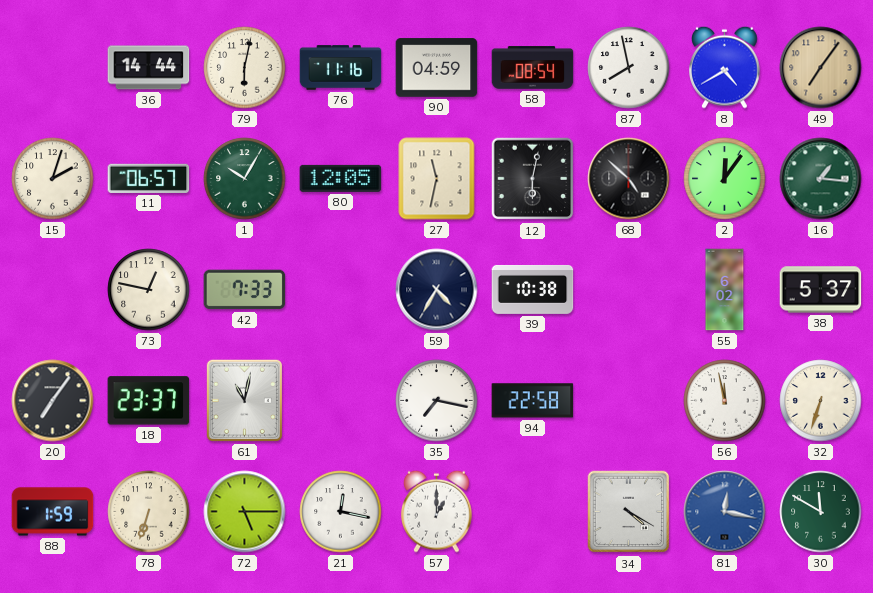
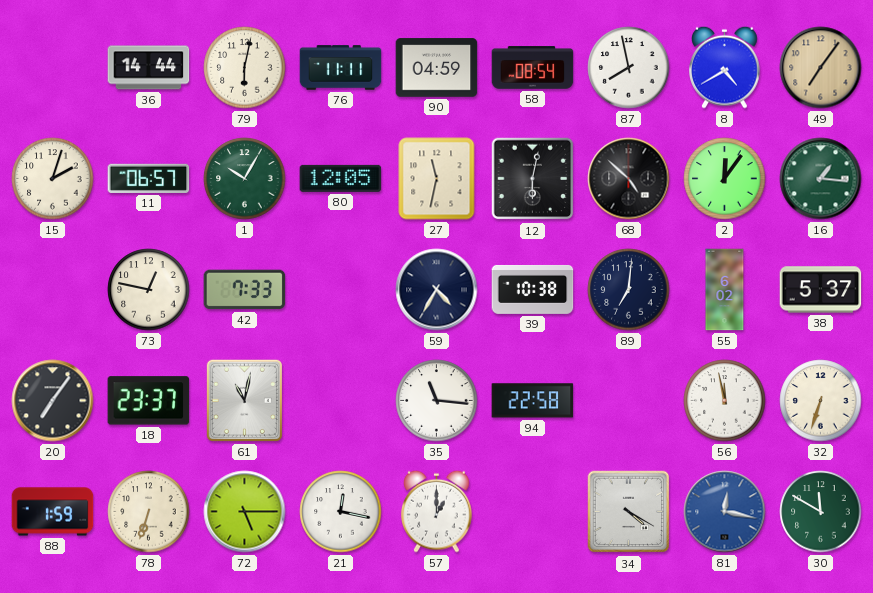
76: 11:16 -> 11:11 (341, 68)
89: none -> 7:01 (629, 290)
35: 7:17 -> 11:16 (437, 401)
